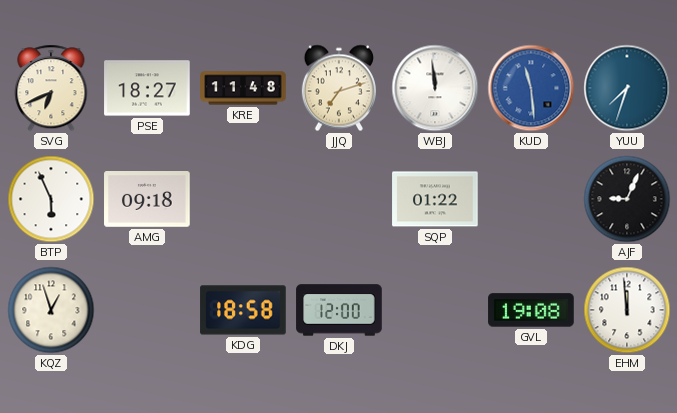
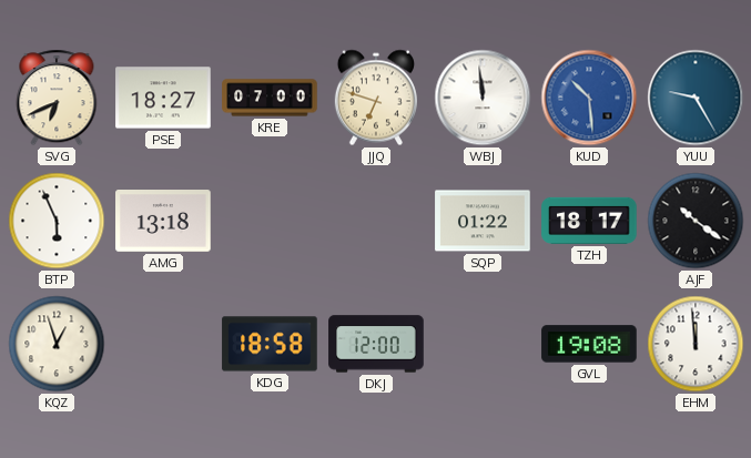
KRE: 11:48 -> 07:00 (270, 98)
JJQ: 7:12 -> 6:48 (376, 98)
KUD: 11:29 -> 10:29 (589, 98)
YUU: 7:33 -> 9:25 (696, 98)
AMG: 09:18 -> 13:18 (163, 222)
TZH: none -> 18:17 (589, 221)
AJF: 9:04 -> 10:21 (696, 221)
